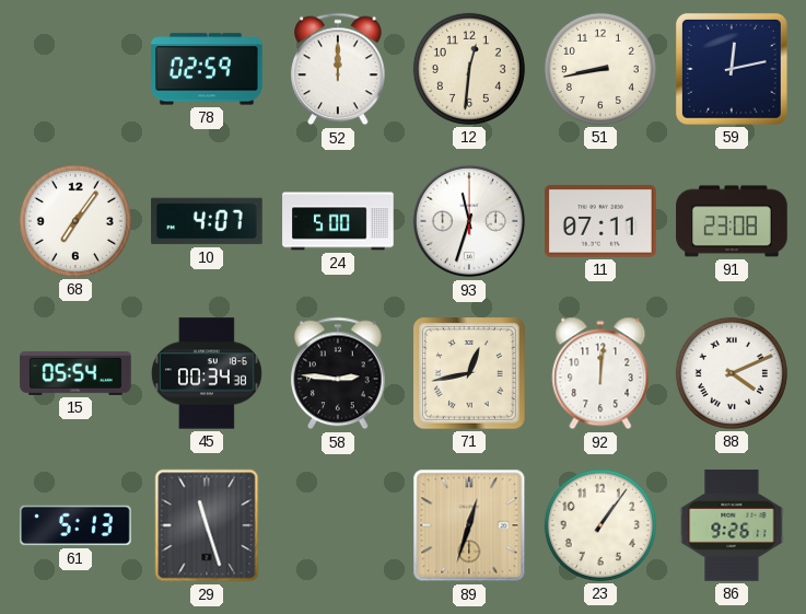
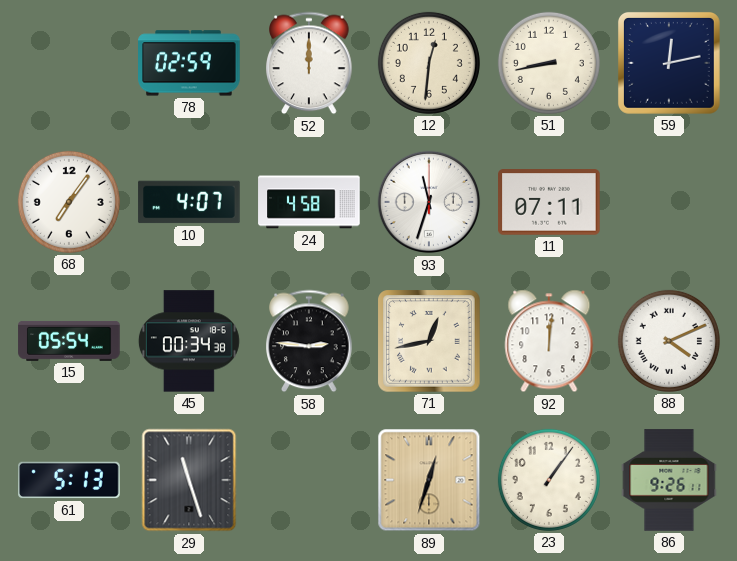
24: 5:00 -> 4:58 (309, 202)
91: 23:08 -> none (732, 221)
